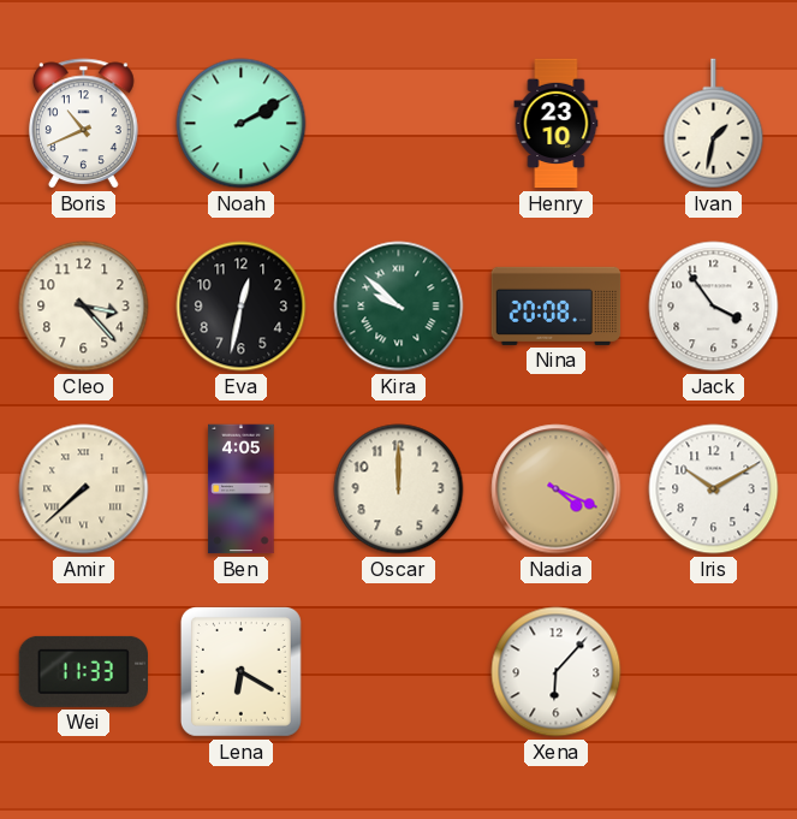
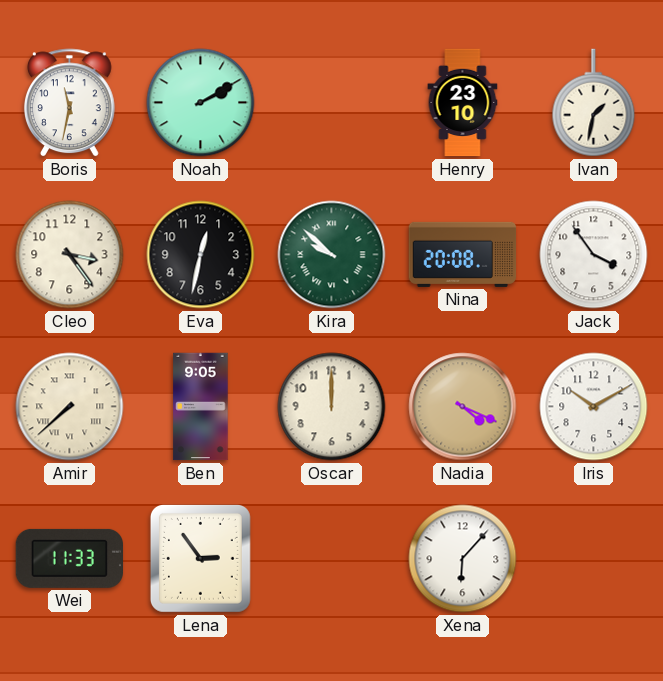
Boris: 10:41 -> 11:32 (70, 103)
Cleo: 3:23 -> 3:24 (70, 255)
Ben: 4:05 -> 9:05 (201, 407)
Lena: 6:20 -> 2:54 (200, 558)
